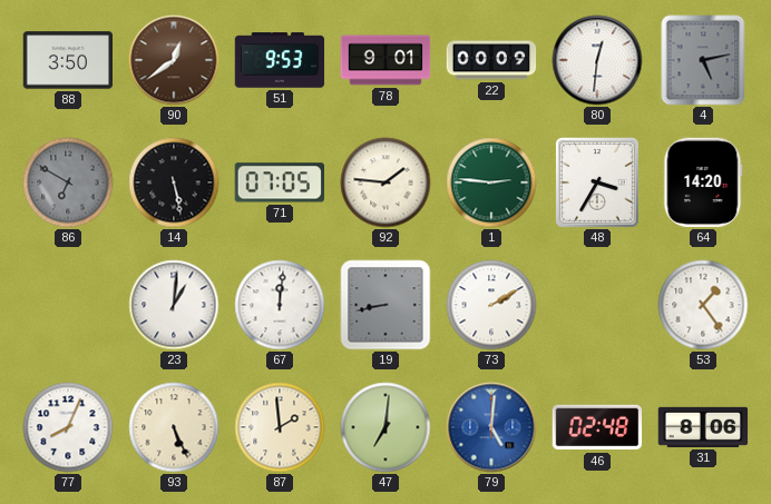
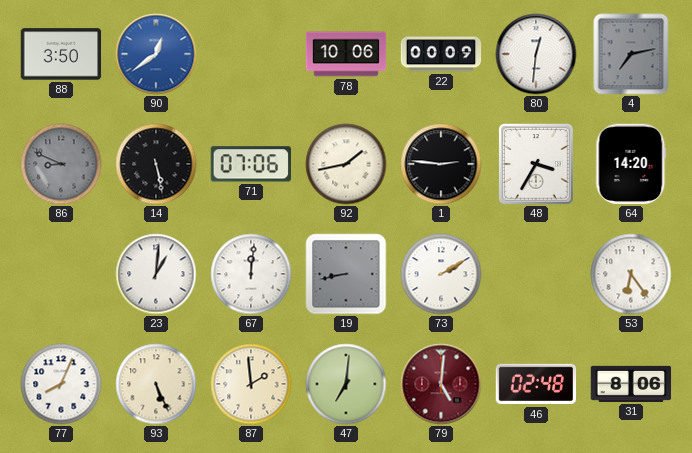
90 dial: brown -> blue (156, 54)
51: 9:53 -> none (280, 60)
78: 9:01 -> 10:06 (346, 54)
4: 5:13 -> 7:13 (631, 54)
86: 6:50 -> 8:49 (61, 164)
71: 07:05 -> 07:06 (250, 164)
92: 1:46 -> 1:43 (346, 164)
1 dial: green -> black (441, 164)
53: 1:24 -> 6:24 (631, 274)
79 dial: blue -> burgundy (441, 384)
